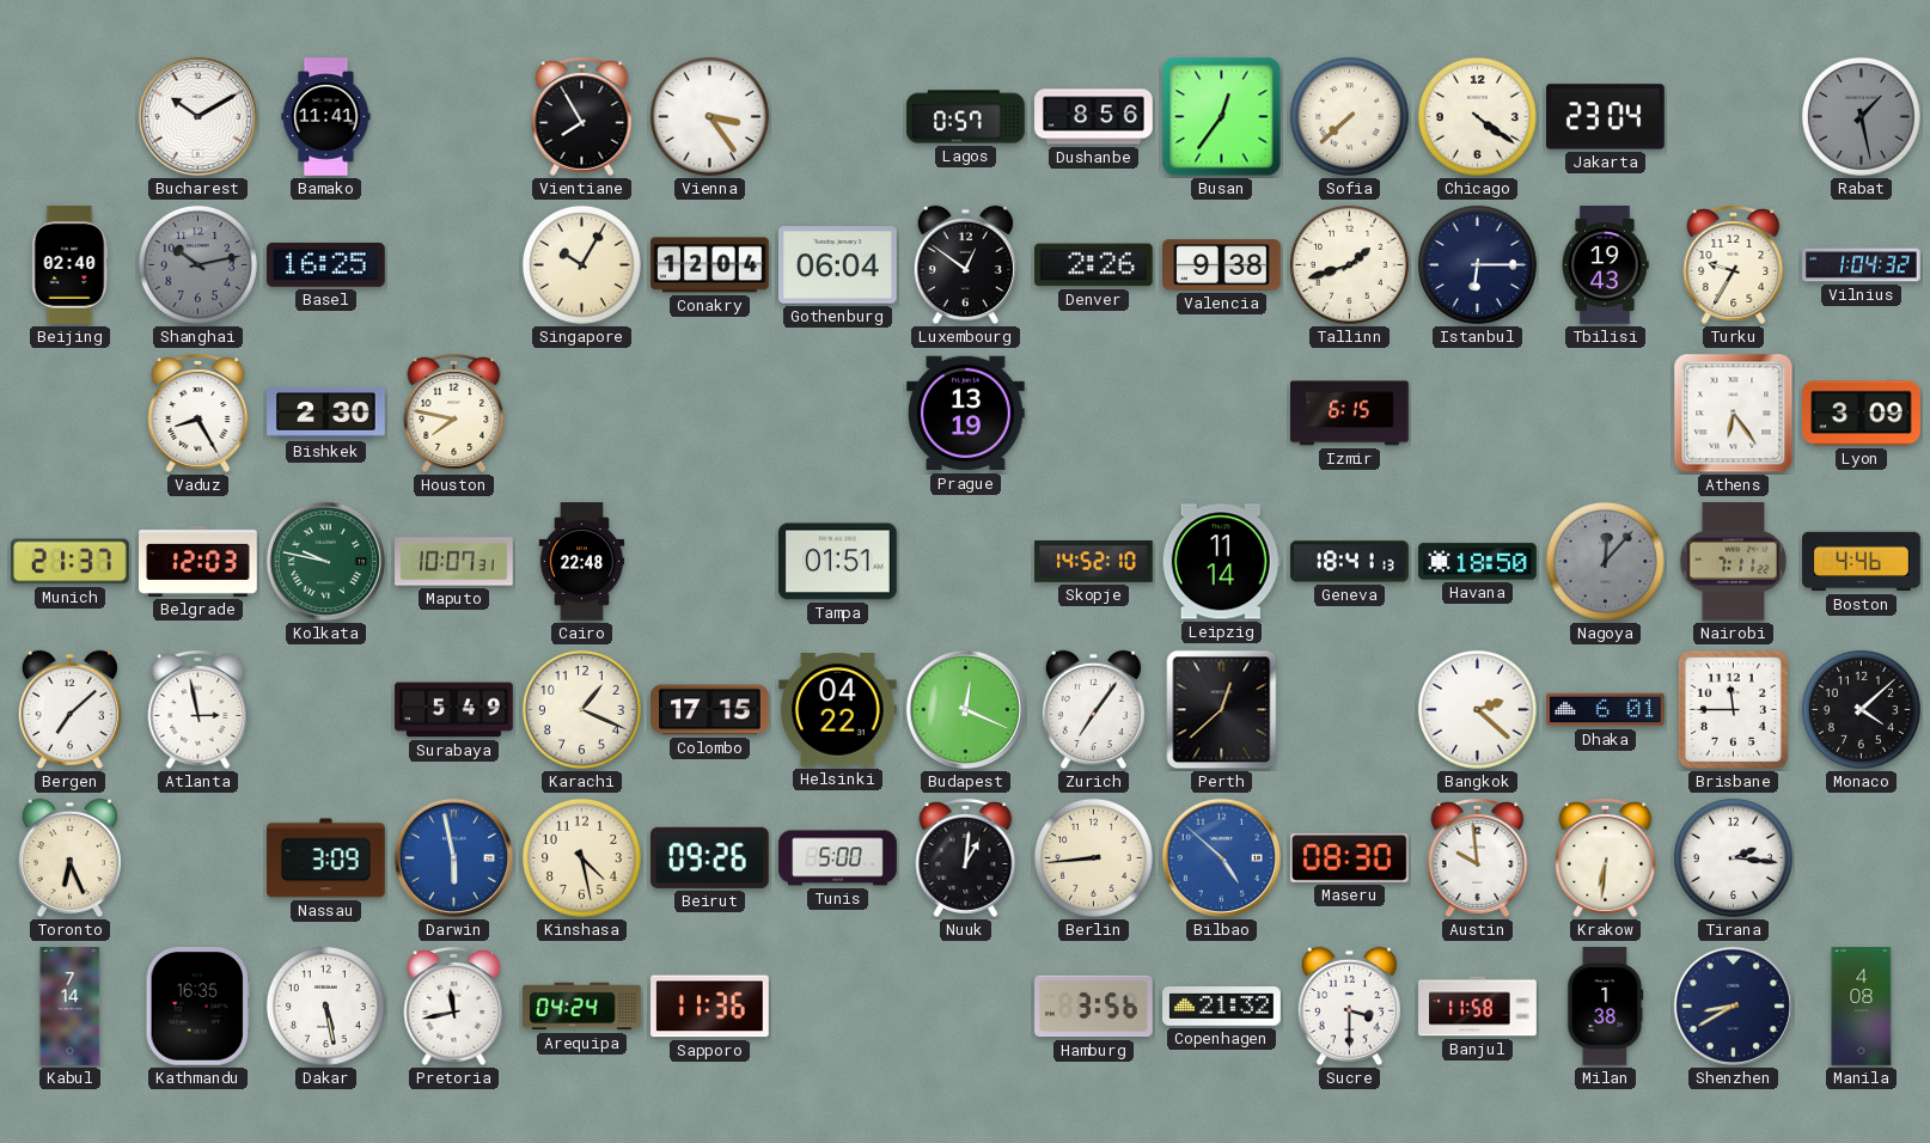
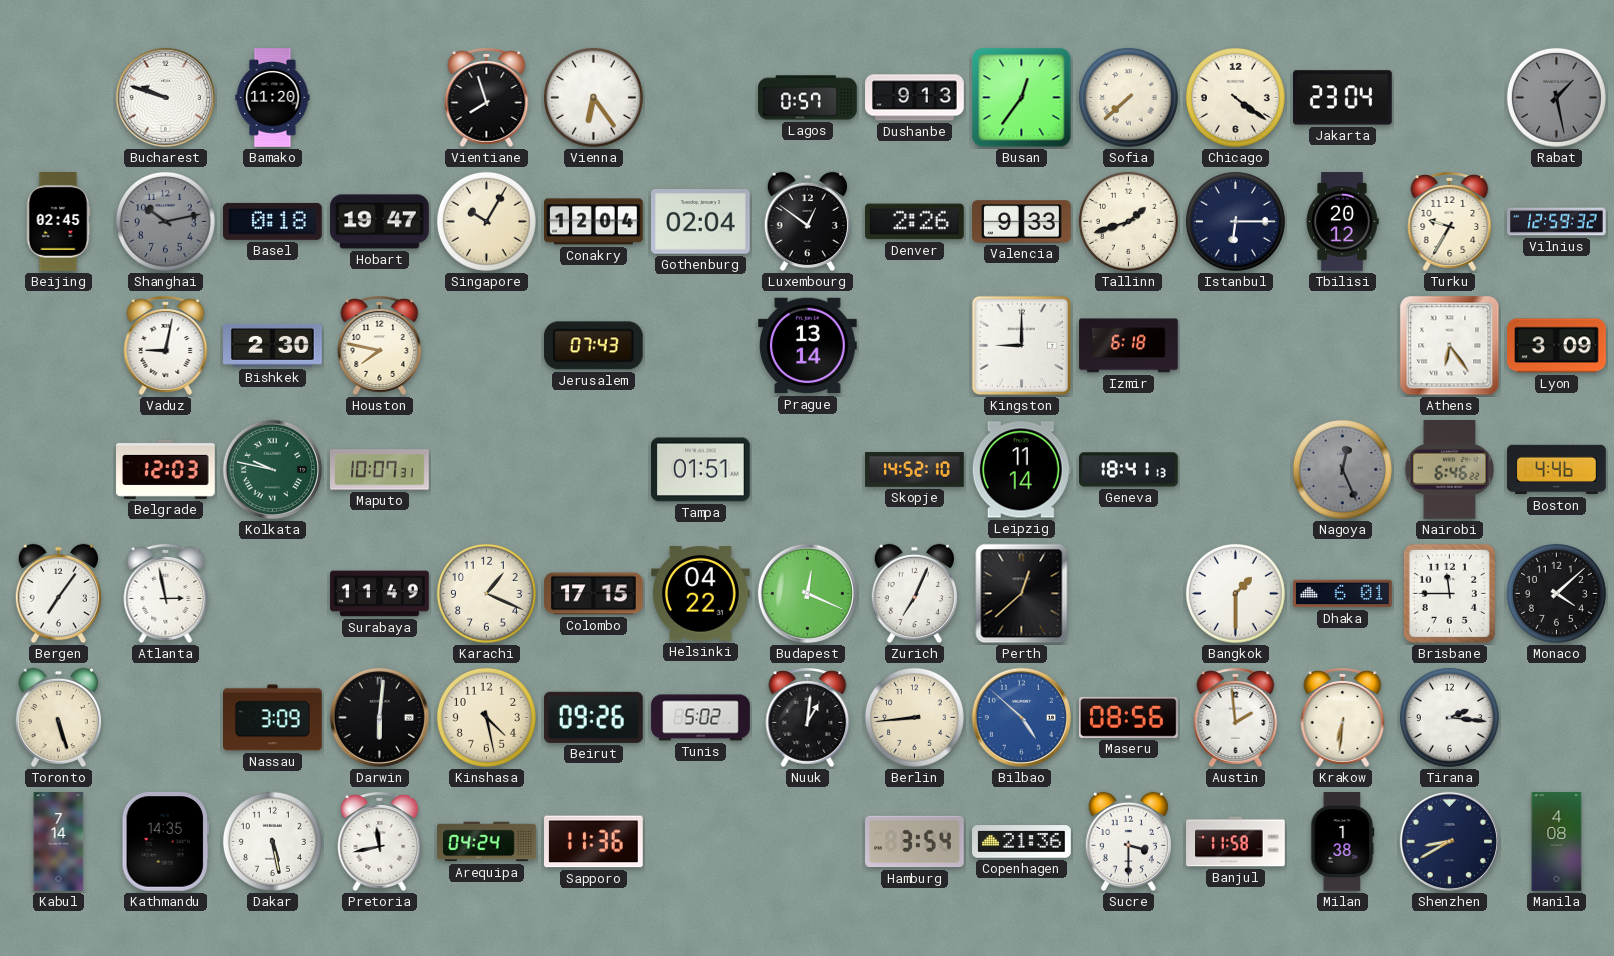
Bucharest: 10:10 -> 9:48 (165, 97)
Bamako: 11:41 -> 11:20 (273, 98)
Vientiane: 7:55 -> 7:57 (487, 98)
Vienna: 3:24 -> 6:24 (593, 97)
Dushanbe: 8:56 -> 9:13 (915, 98)
Beijing: 02:40 -> 02:45 (58, 222)
Basel: 16:25 -> 0:18 (273, 221)
Hobart: none -> 19:47 (380, 222)
Gothenburg: 06:04 -> 02:04 (701, 222)
Valencia: 9:38 -> 9:33 (1022, 222)
Tbilisi: 19:43 -> 20:12 (1342, 222)
Vilnius: 1:04 -> 12:59 (1557, 222)
Vaduz: 8:25 -> 9:02 (166, 346)
Jerusalem: none -> 07:43 (593, 346)
Prague: 13:19 -> 13:14 (808, 346)
Kingston: none -> 9:00 (1021, 345)
Izmir: 6:15 -> 6:18 (1129, 346)
Munich: 21:37 -> none (71, 562)
Cairo: 22:48 -> none (582, 562)
Havana: 18:50 -> none (1478, 562)
Nagoya: 12:07 -> 12:26 (1342, 469)
Nairobi: 7:11 -> 6:46 (1450, 470)
Bergen: 7:08 -> 7:06 (58, 594)
Surabaya: 5:49 -> 11:49 (380, 594)
Zurich: 7:06 -> 7:04 (914, 594)
Bangkok: 2:22 -> 1:30 (1235, 593)
Toronto: 6:26 -> 5:27 (58, 718)
Darwin: 5:58 -> 6:01 (379, 717)
Darwin dial: blue -> black (379, 717)
Tunis: 5:00 -> 5:02 (701, 718)
Maseru: 08:30 -> 08:56 (1129, 717)
Austin: 9:59 -> 1:59 (1236, 718)
Kathmandu: 16:35 -> 14:35 (165, 842)
Hamburg: 3:56 -> 3:54 (915, 842)
Copenhagen: 21:32 -> 21:36 (1022, 842)
